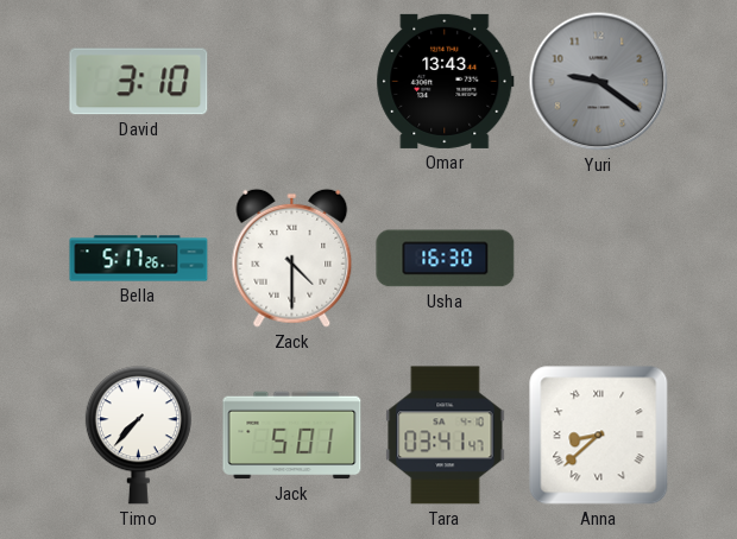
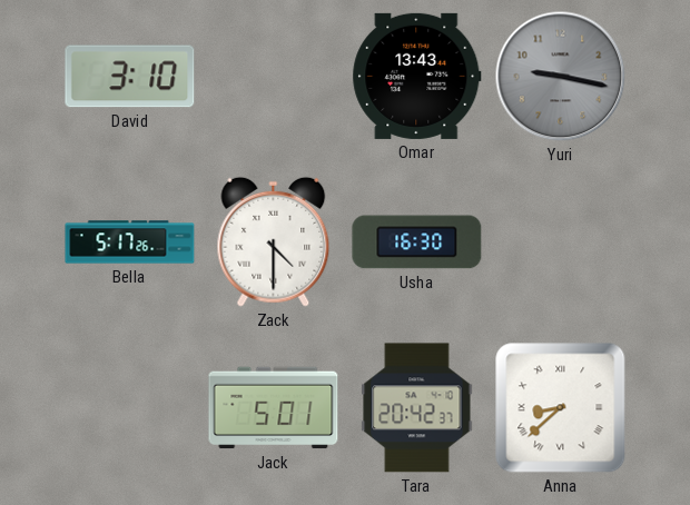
Yuri: 9:21 -> 9:17 (561, 77)
Timo: 7:37 -> none (138, 436)
Tara: 03:41 -> 20:42 (417, 408)
